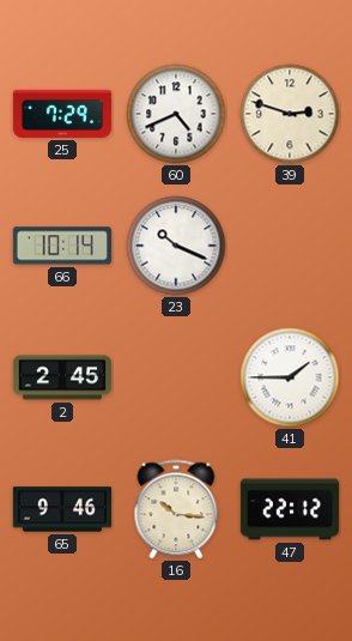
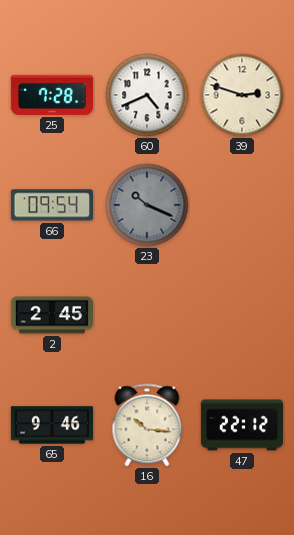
25: 7:29 -> 7:28 (51, 95)
66: 10:14 -> 09:54 (52, 205)
23 dial: white -> grey (147, 205)
41: 1:45 -> none (290, 377)
